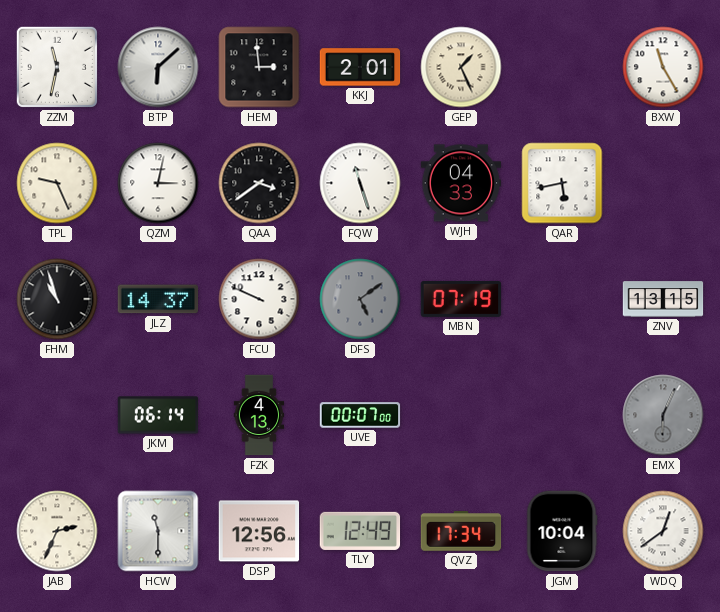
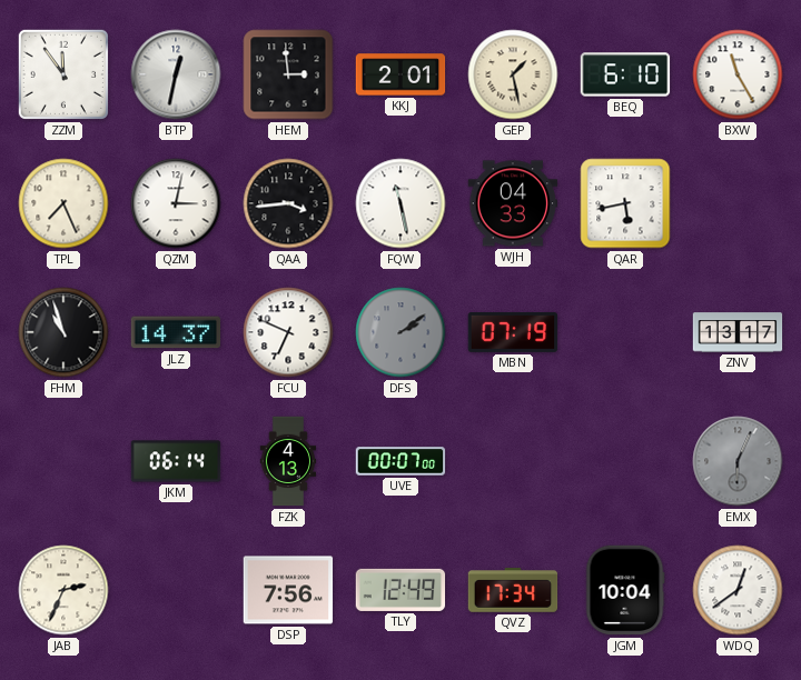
ZZM: 11:32 -> 11:54 (63, 74)
BTP: 6:08 -> 12:32 (176, 74)
GEP: 1:26 -> 1:28 (513, 74)
BEQ: none -> 6:10 (625, 74)
TPL: 9:26 -> 7:26 (63, 203)
QAA: 3:39 -> 3:44 (288, 203)
FQW: 11:27 -> 11:28 (400, 203)
FCU: 9:49 -> 6:49 (288, 332)
DFS: 5:09 -> 2:09 (400, 332)
ZNV: 13:15 -> 13:17 (738, 332)
HCW: 11:30 -> none (158, 531)
DSP: 12:56 -> 7:56 (288, 590)
